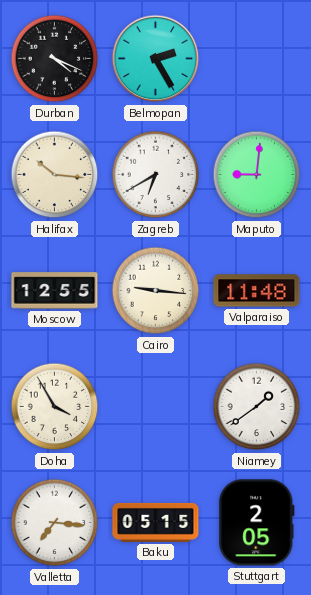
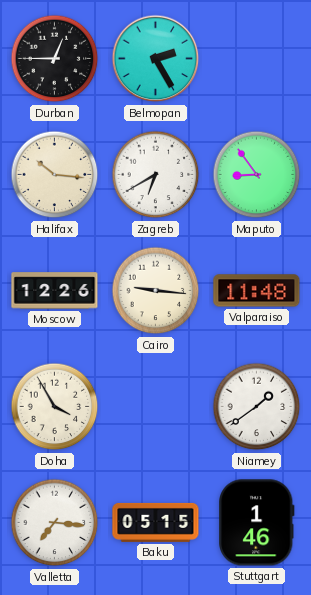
Durban: 4:19 -> 12:45 (55, 59)
Maputo: 9:01 -> 8:54 (257, 175)
Moscow: 12:55 -> 12:26 (55, 291)
Stuttgart: 2:05 -> 1:46 (257, 523)
